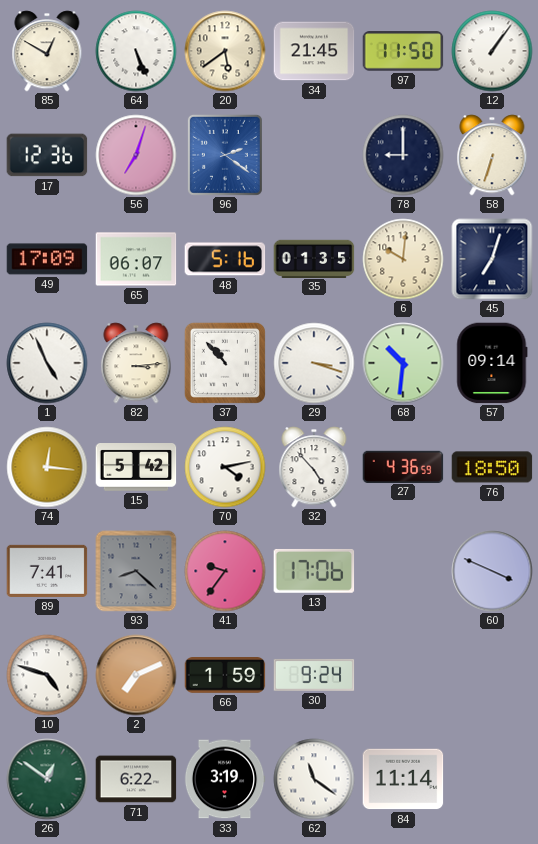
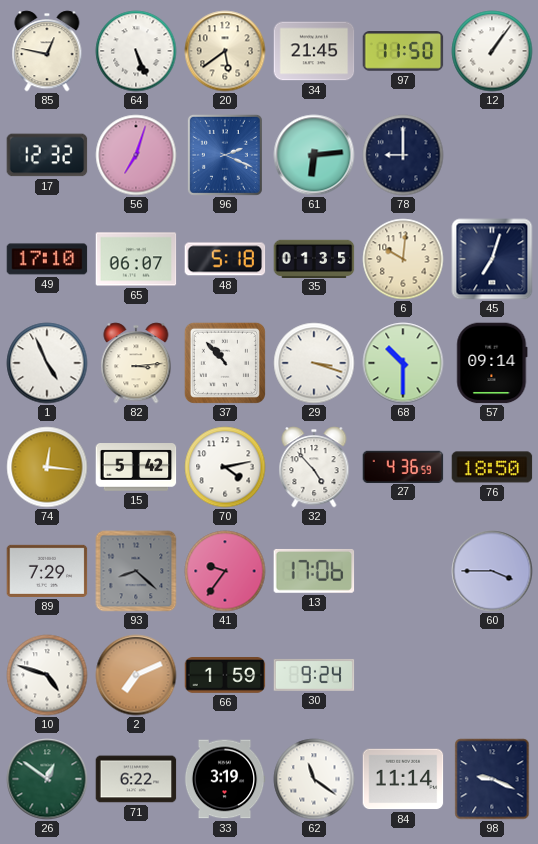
85: 12:50 -> 12:47 (47, 51)
17: 12:36 -> 12:32 (47, 155)
96: 2:21 -> 2:19 (225, 155)
61: none -> 6:14 (314, 155)
58: 6:33 -> none (492, 155)
49: 17:09 -> 17:10 (47, 259)
48: 5:16 -> 5:18 (225, 259)
68: 10:31 -> 10:30 (403, 363)
89: 7:41 -> 7:29 (47, 571)
60: 3:49 -> 3:45 (492, 571)
98: none -> 9:19 (492, 779)
